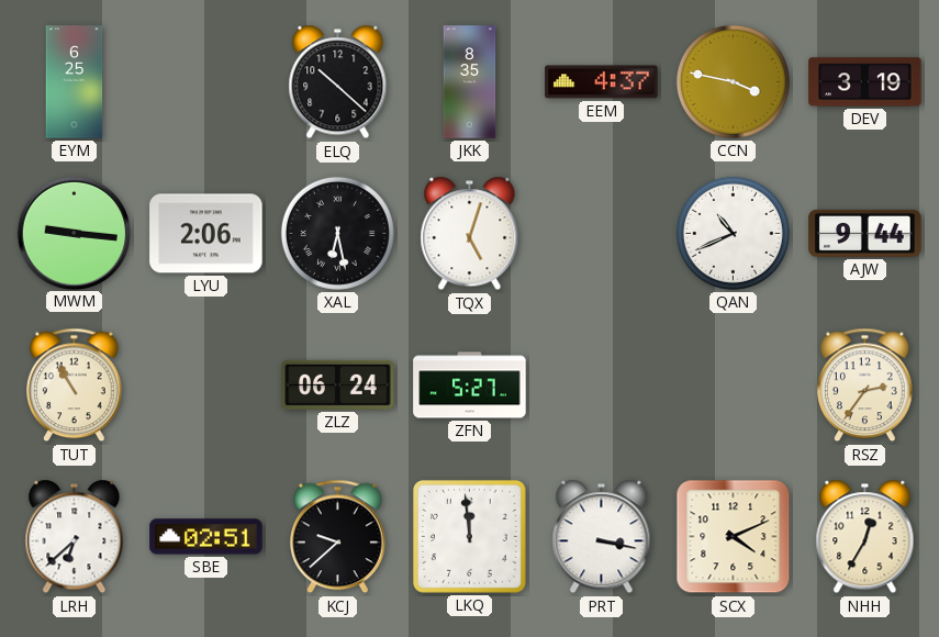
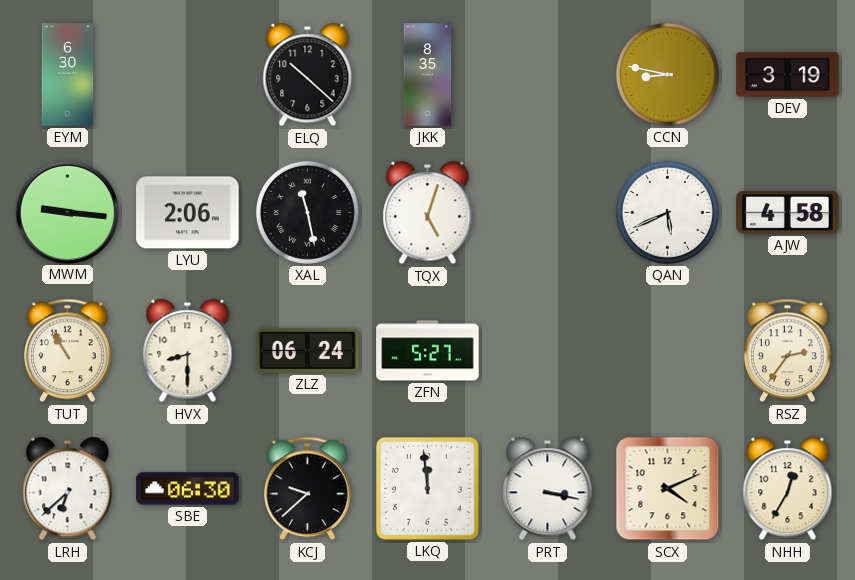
EYM: 6:25 -> 6:30 (68, 75)
EEM: 4:37 -> none (602, 82)
CCN: 3:47 -> 8:47 (667, 74)
XAL: 6:28 -> 11:28 (307, 212)
QAN: 10:41 -> 5:41 (667, 212)
AJW: 9:44 -> 4:58 (788, 212)
HVX: none -> 8:30 (188, 351)
SBE: 02:51 -> 06:30 (188, 489)
